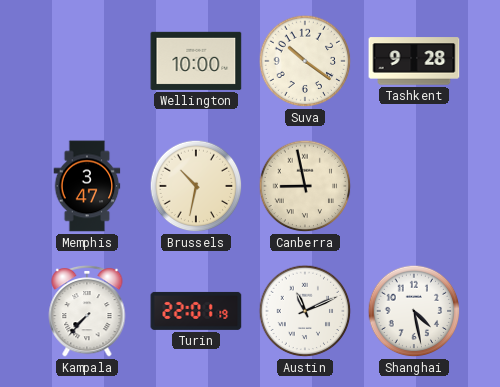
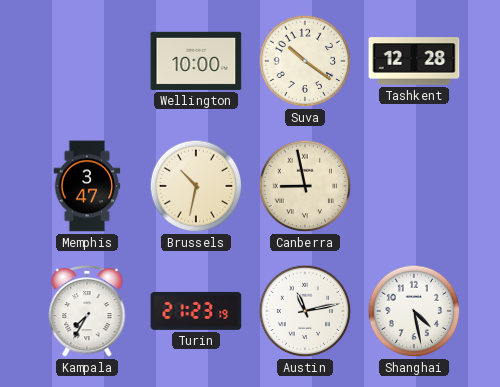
Tashkent: 9:28 -> 12:28 (414, 61)
Kampala: 7:37 -> 7:35 (87, 311)
Turin: 22:01 -> 21:23 (196, 311)
Austin: 11:11 -> 11:13 (305, 311)
